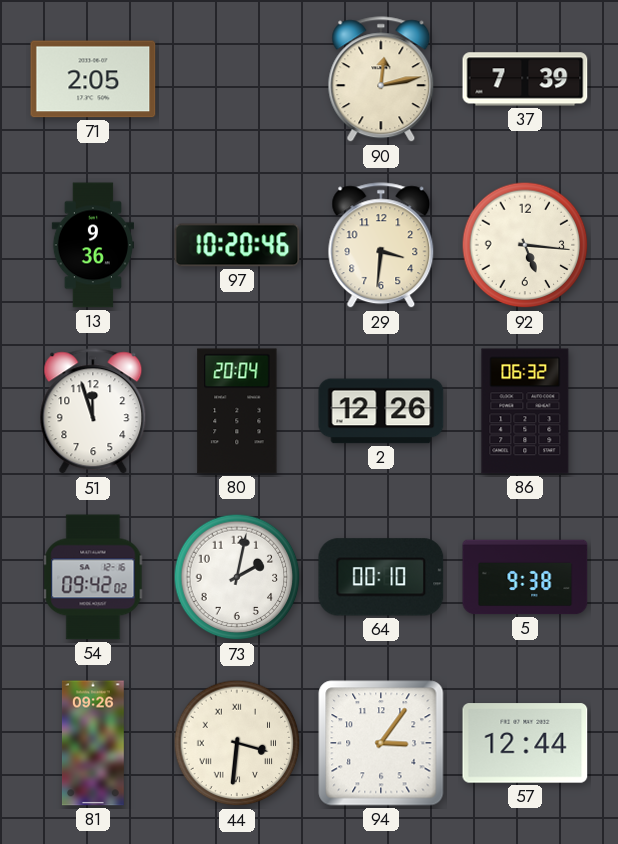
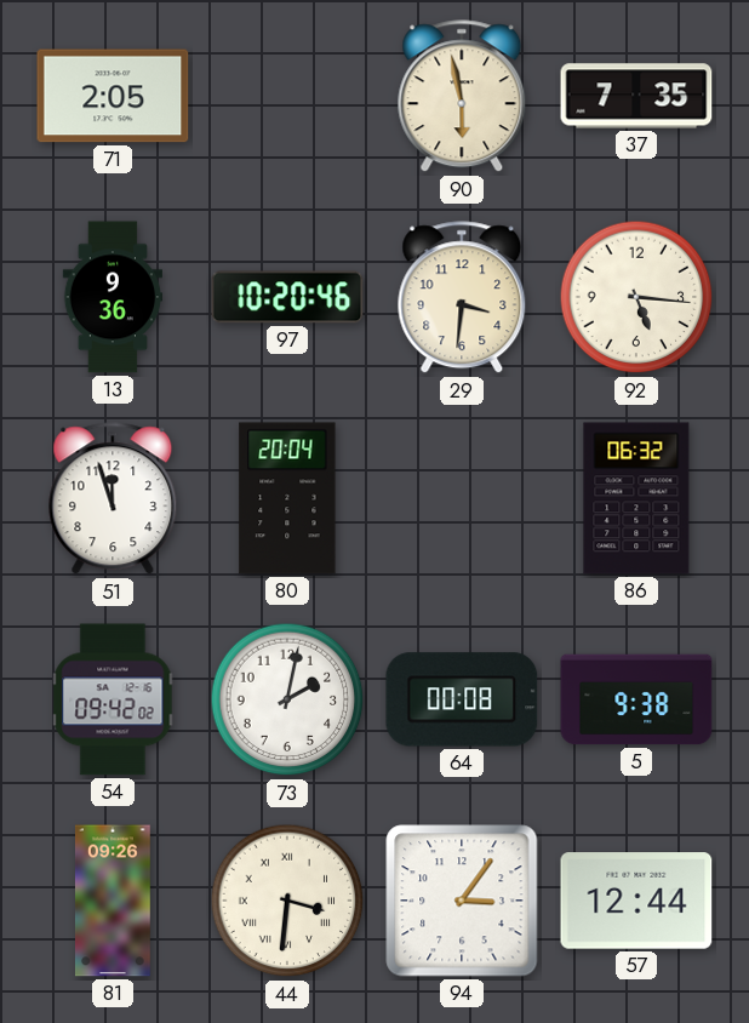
90: 12:13 -> 5:58 (462, 97)
37: 7:39 -> 7:35 (636, 96)
2: 12:26 -> none (381, 411)
64: 00:10 -> 00:08 (462, 699)
